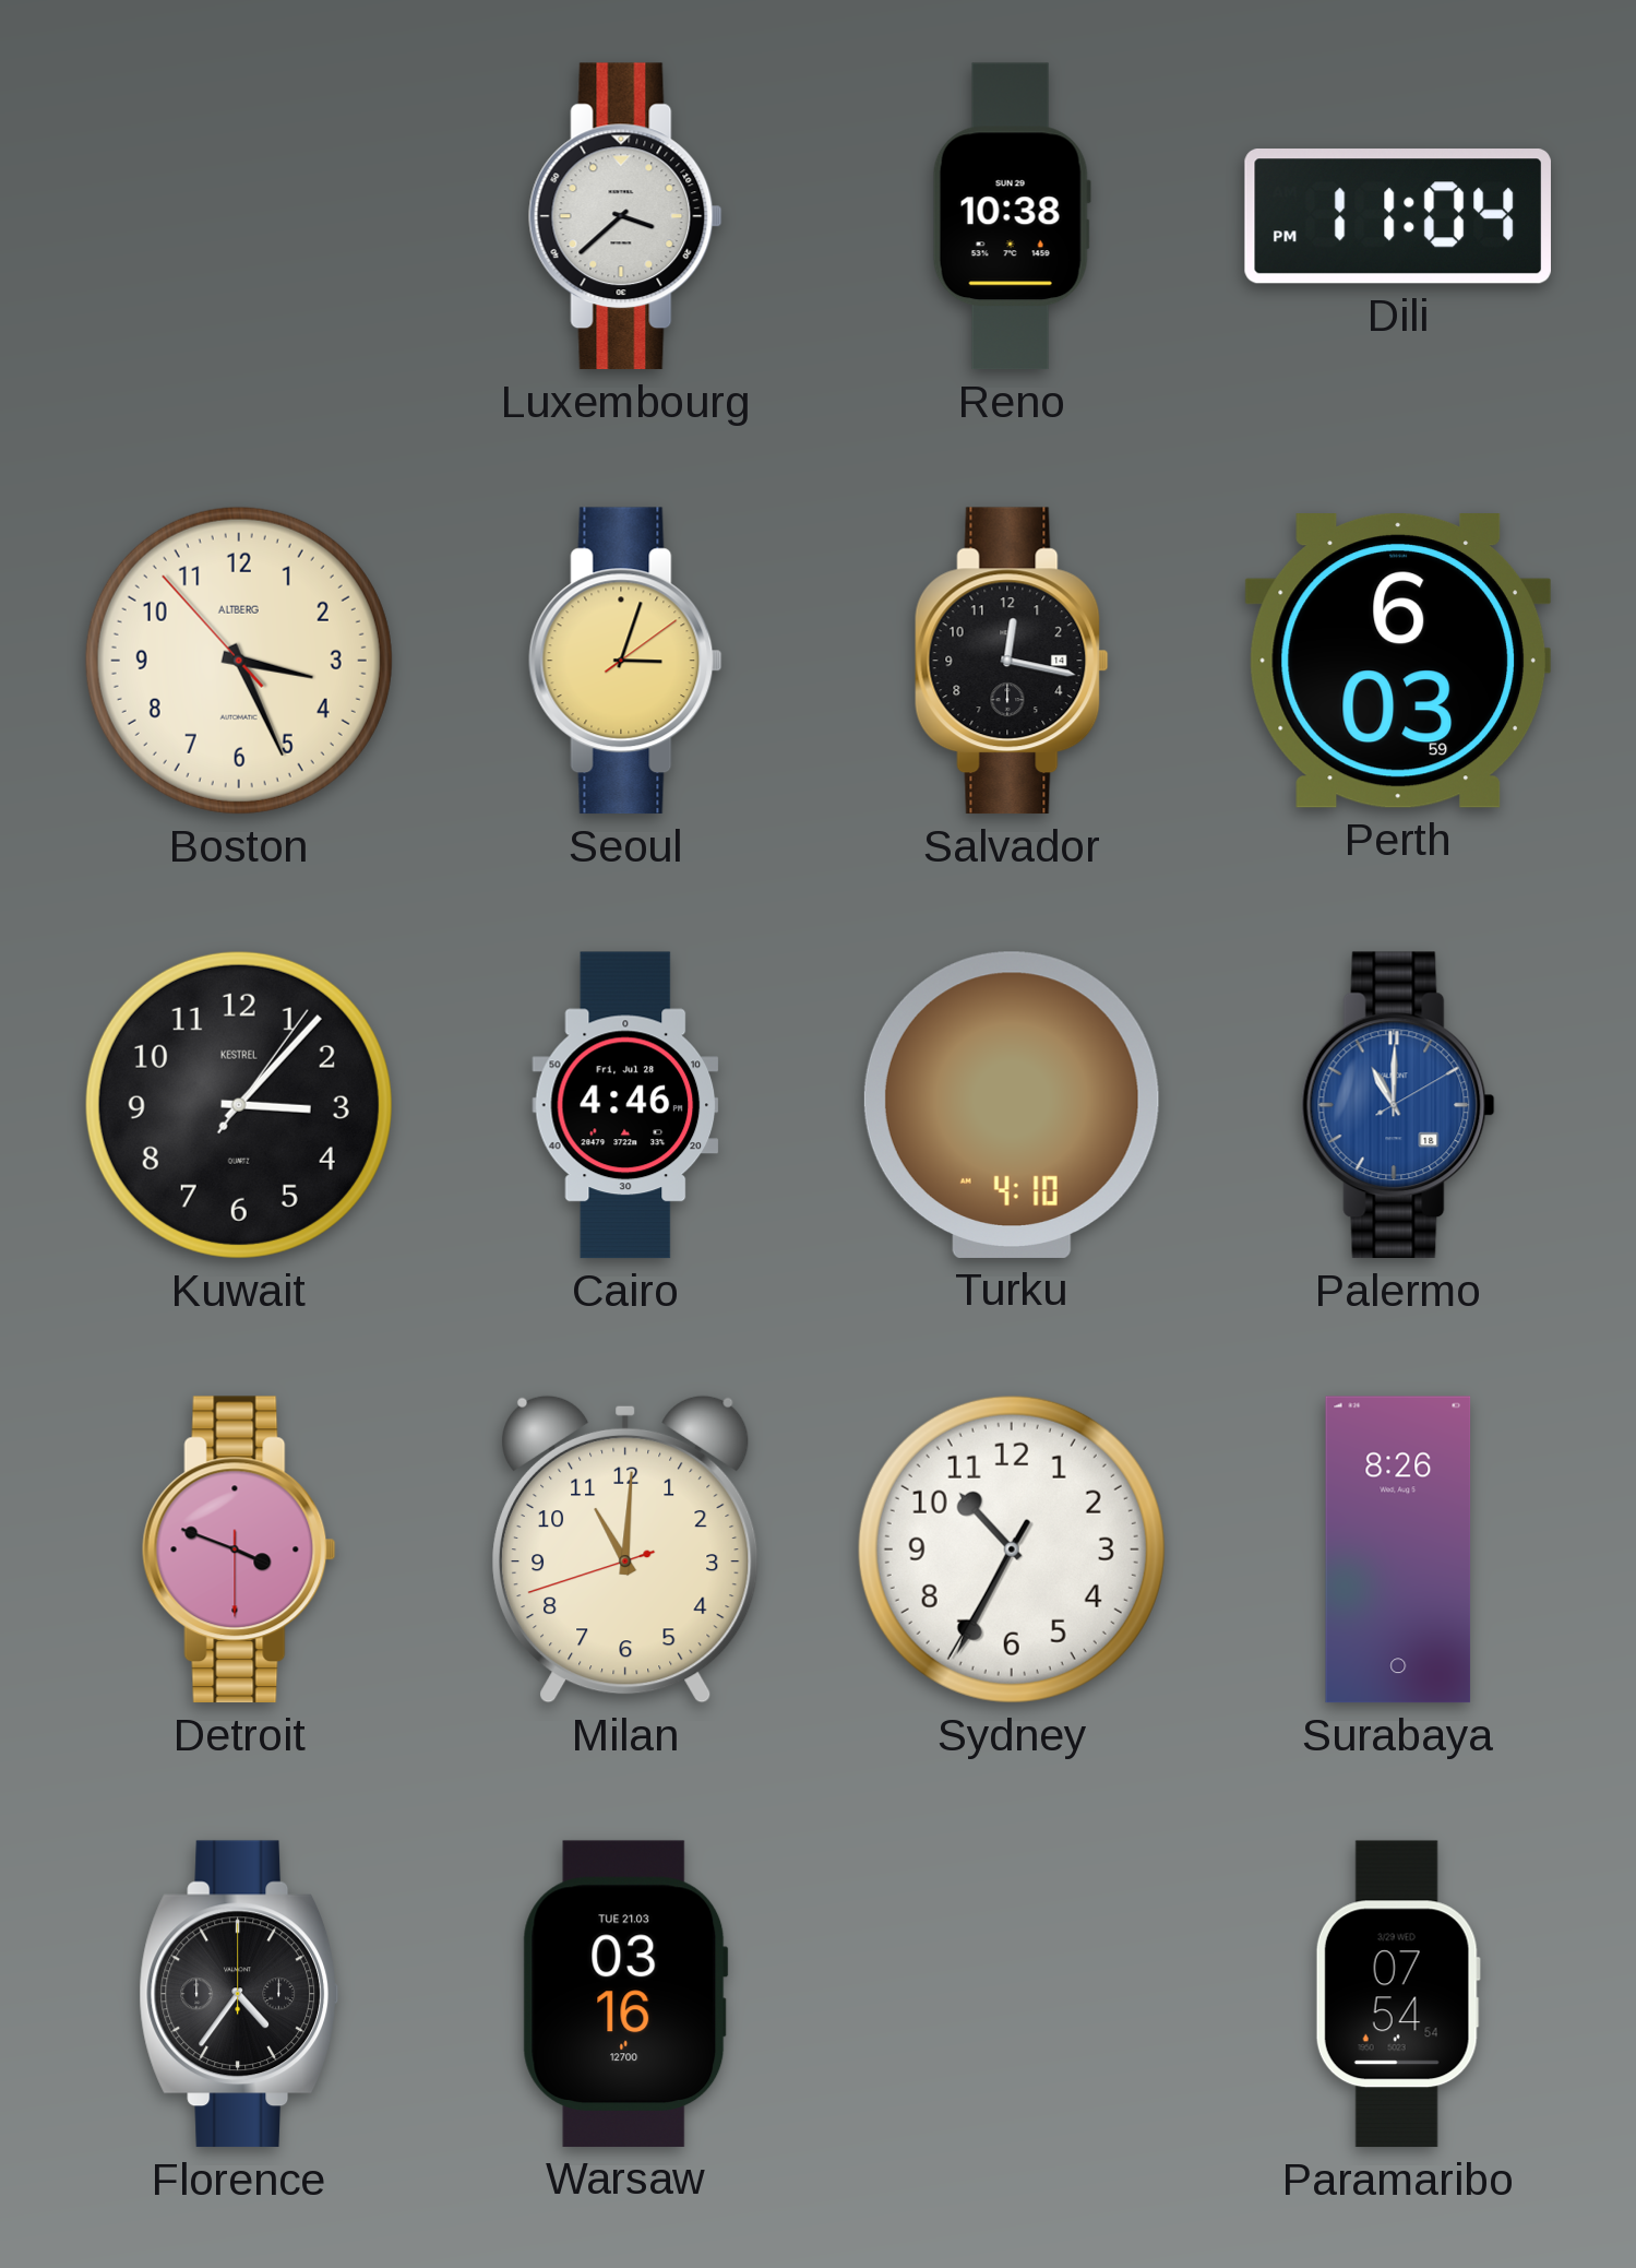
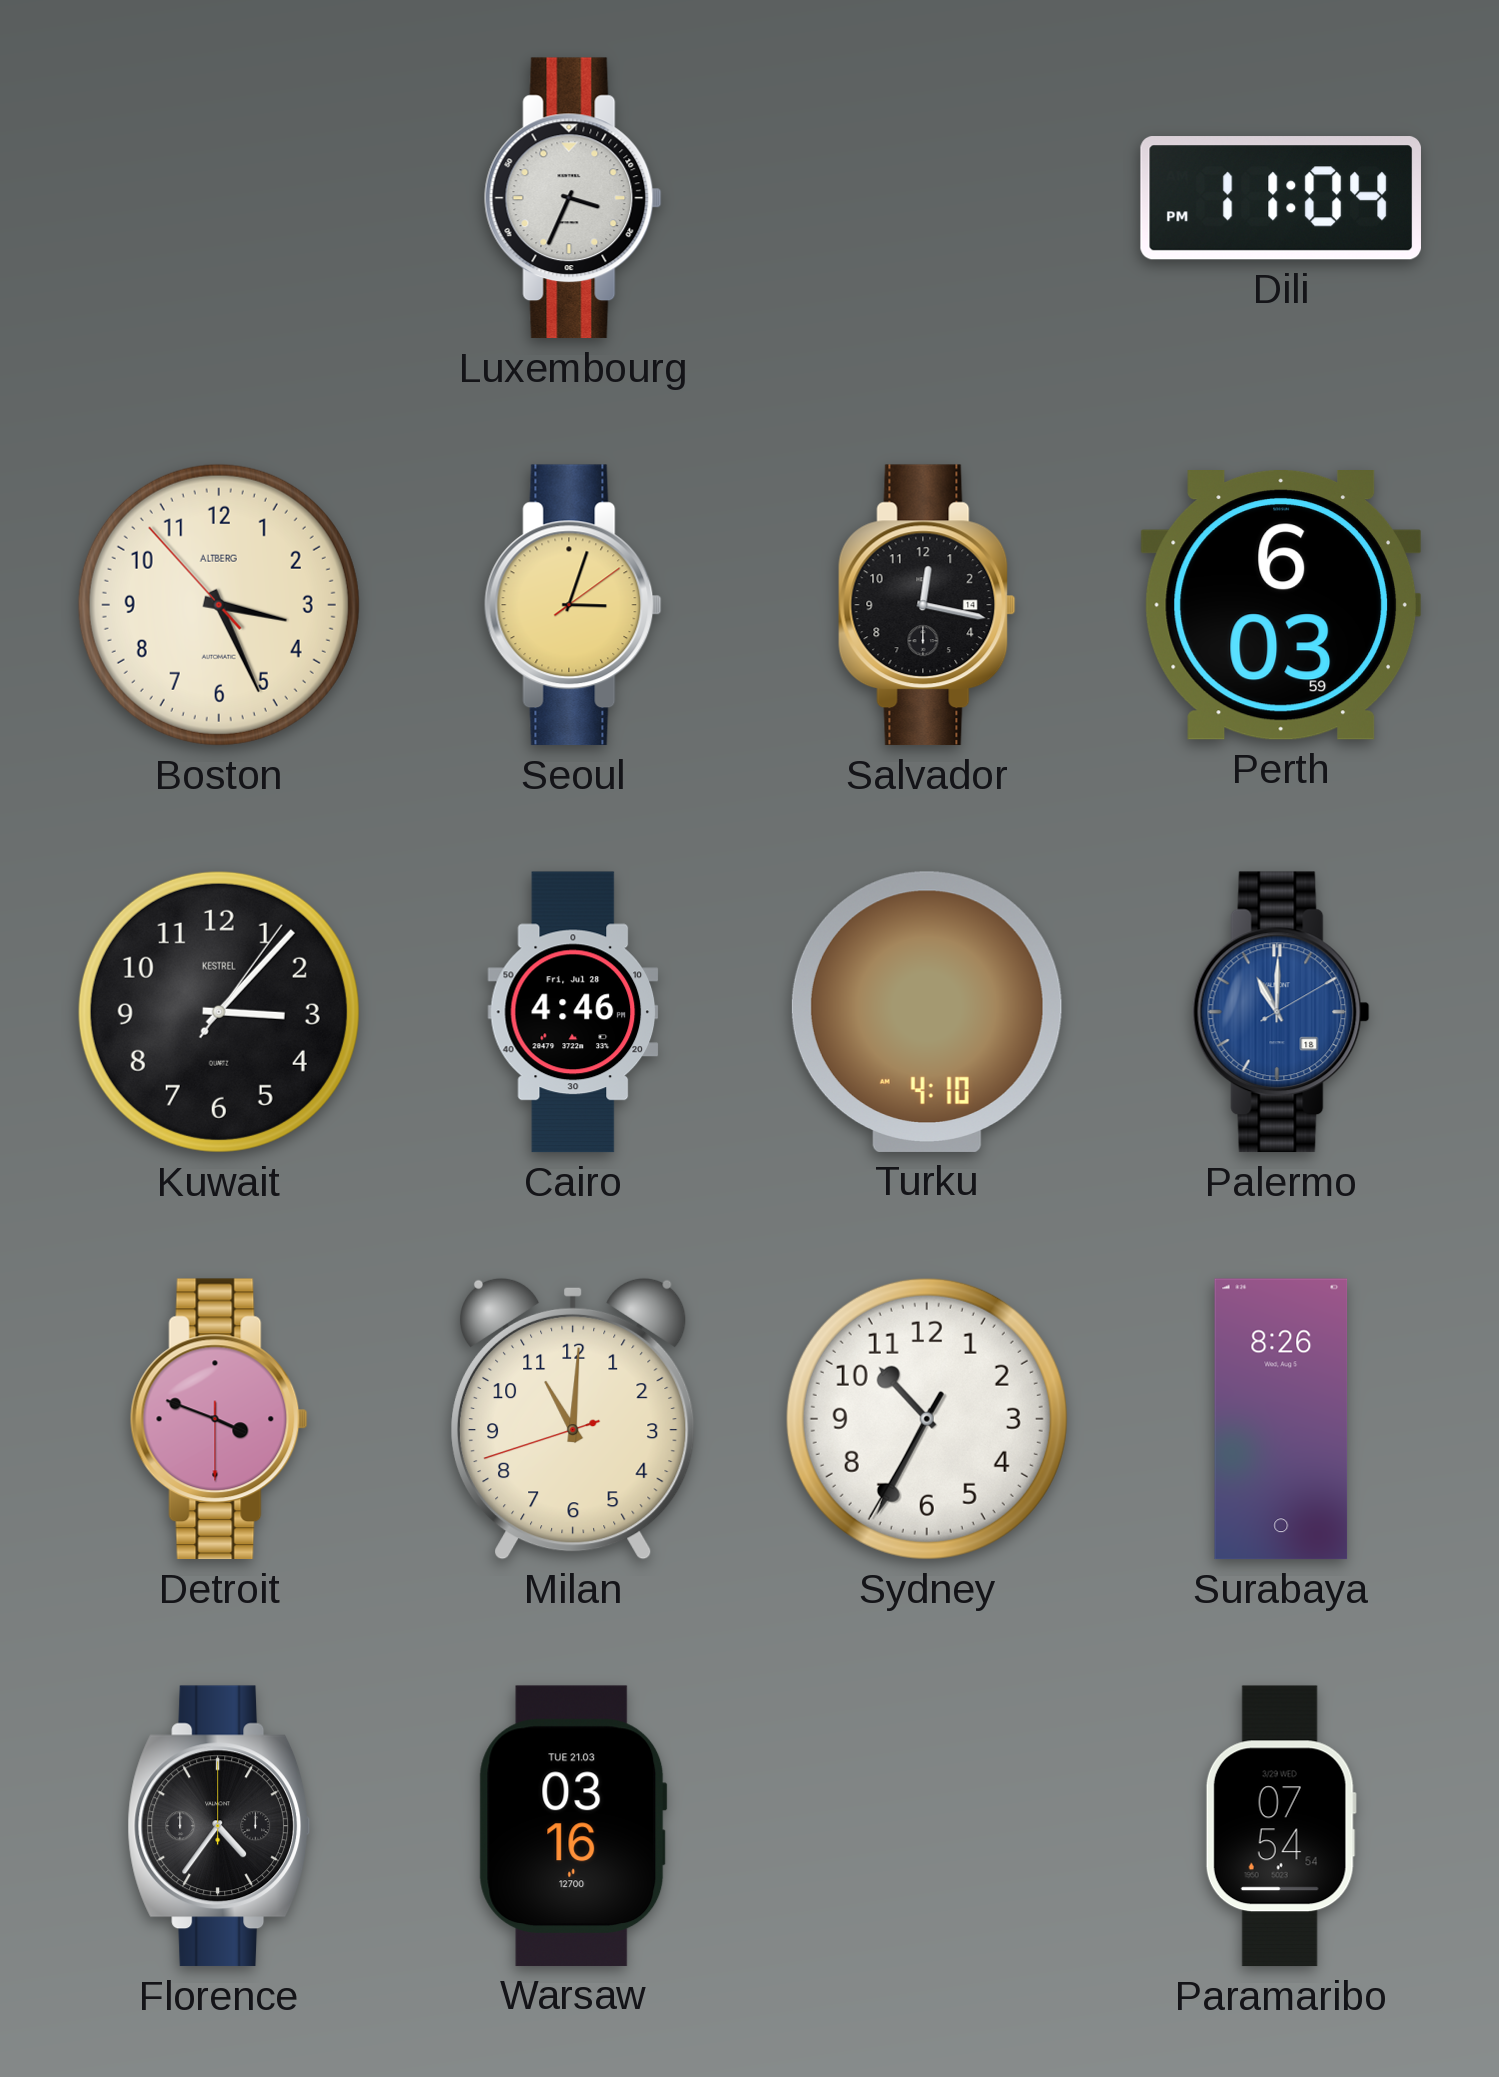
Luxembourg: 3:38 -> 3:34 (573, 198)
Reno: 10:38 -> none (1012, 216)
